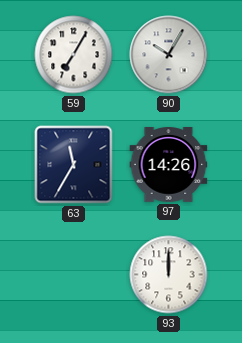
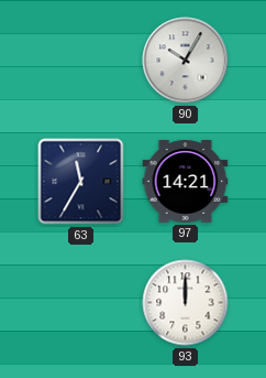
59: 7:05 -> none (74, 55)
97: 14:26 -> 14:21 (186, 182)
